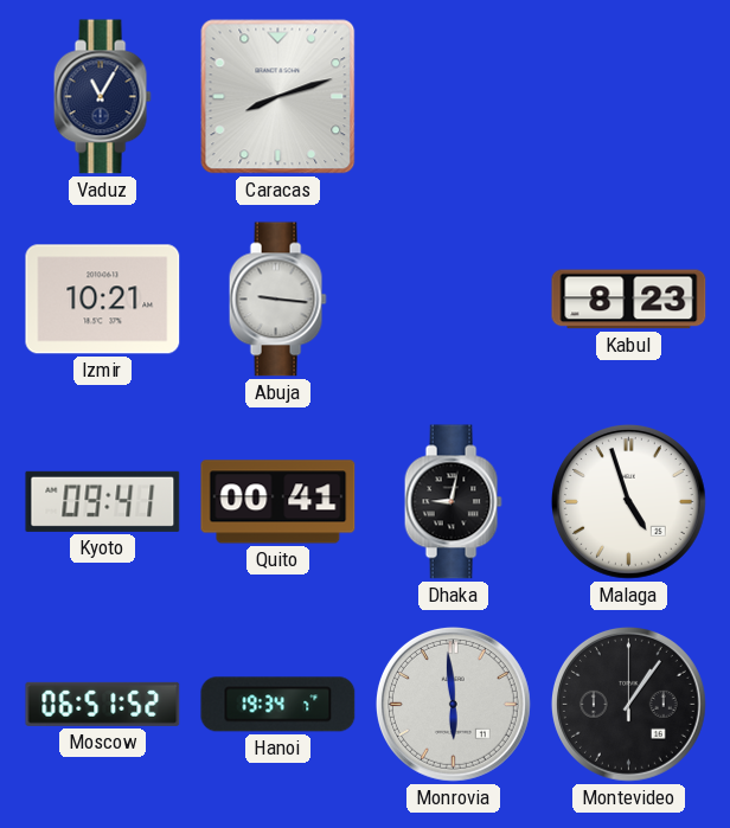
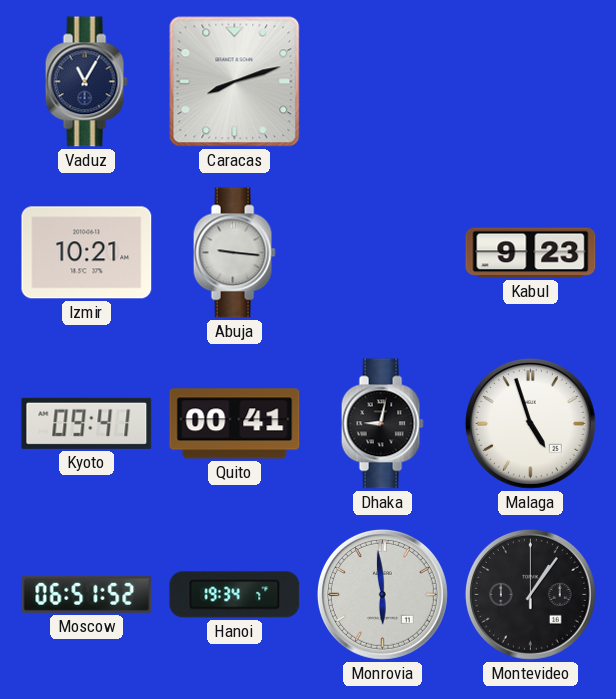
Kabul: 8:23 -> 9:23 (531, 253)
